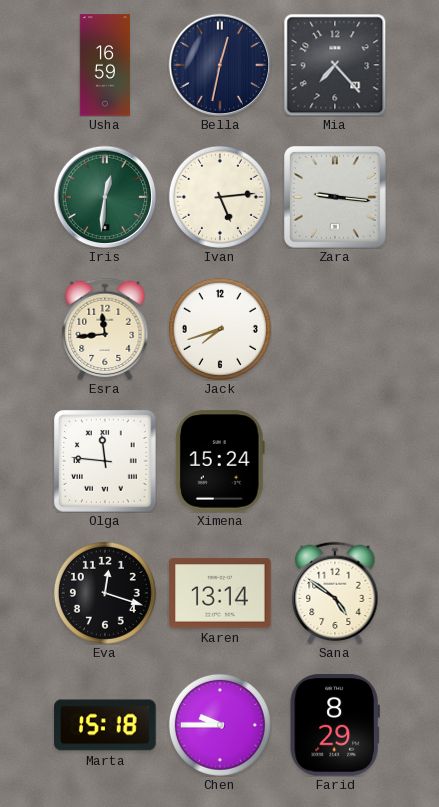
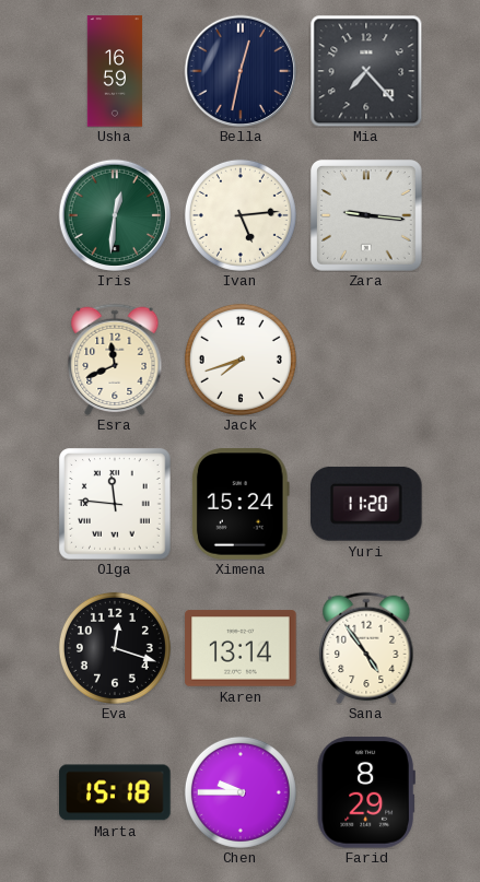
Esra: 11:44 -> 11:41 (115, 360)
Yuri: none -> 11:20 (367, 504)
Sana: 4:51 -> 4:54 (366, 648)
